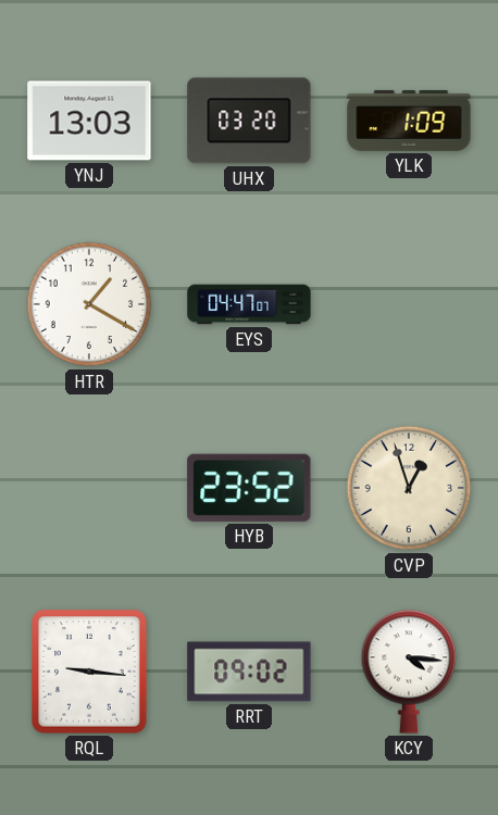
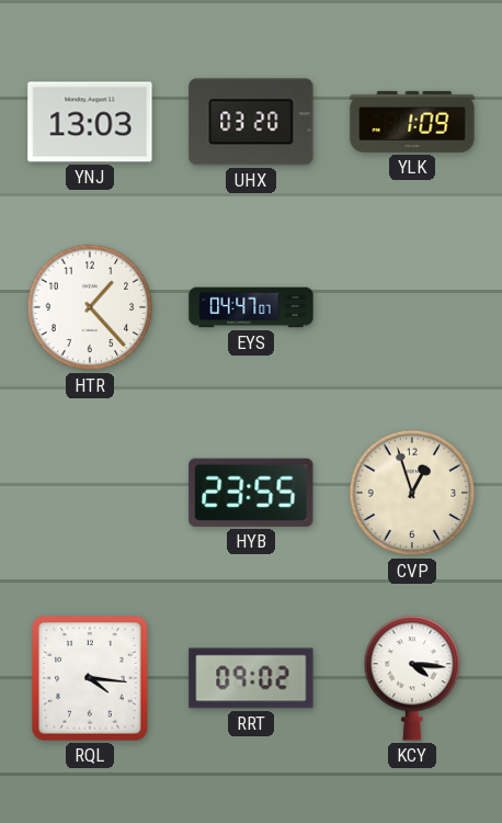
HTR: 1:20 -> 1:23 (90, 307)
HYB: 23:52 -> 23:55 (251, 493)
RQL: 9:16 -> 4:16 (90, 678)
